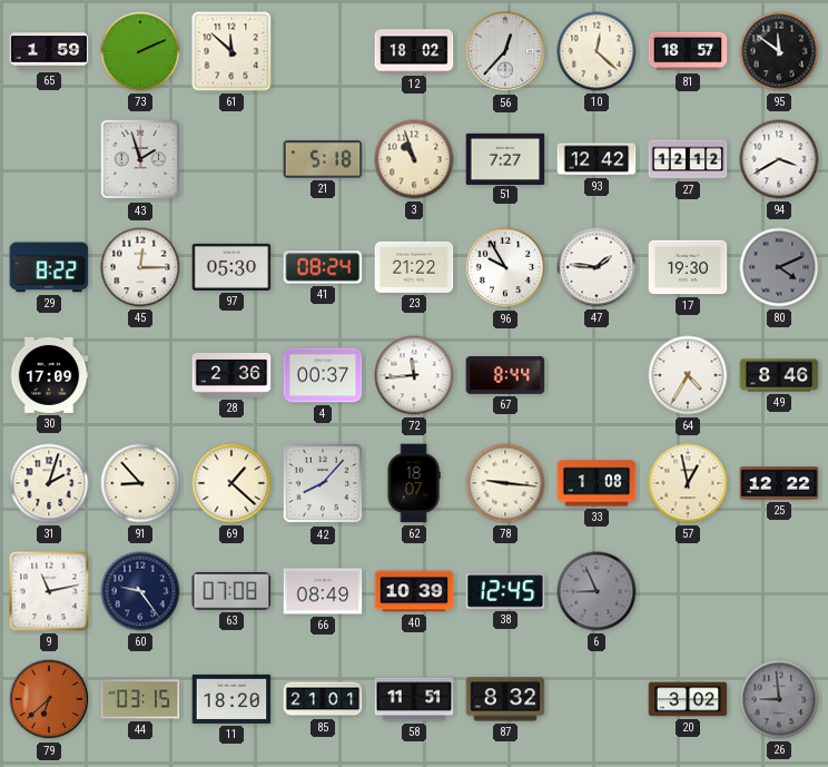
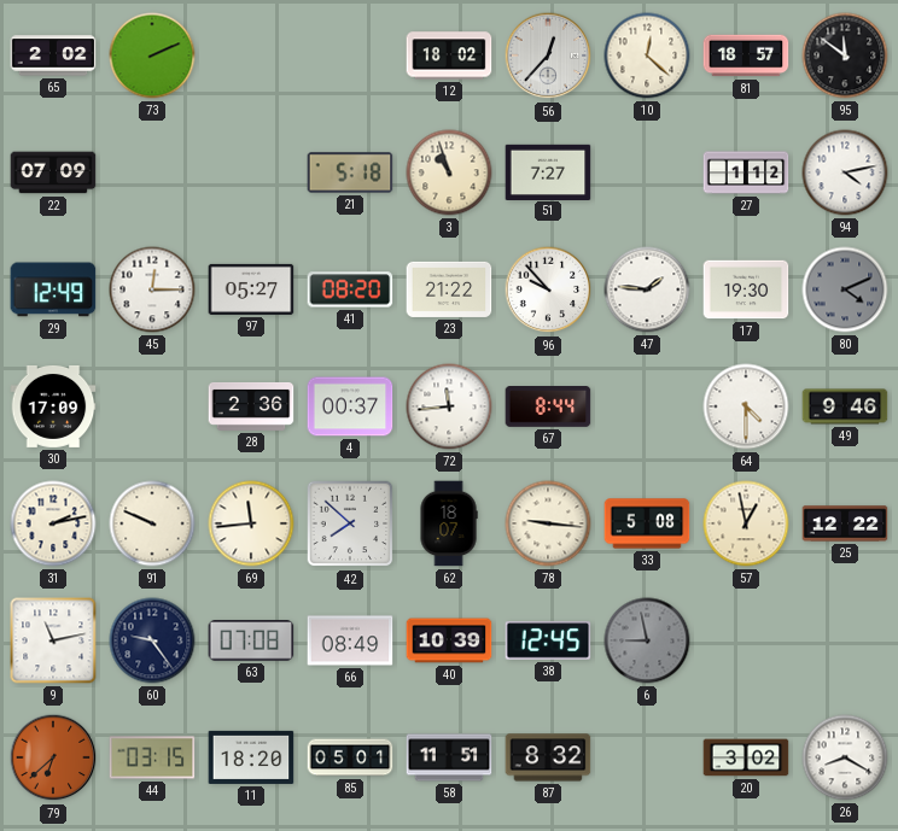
65: 1:59 -> 2:02 (53, 55)
61: 11:52 -> none (231, 51)
22: none -> 07:09 (53, 172)
43: 1:57 -> none (140, 159)
93: 12:42 -> none (597, 159)
27: 12:12 -> 1:12 (746, 172)
94: 3:40 -> 4:13 (845, 172)
29: 8:22 -> 12:49 (53, 289)
97: 05:30 -> 05:27 (251, 289)
41: 08:24 -> 08:20 (350, 289)
96: 9:55 -> 9:53 (548, 289)
64: 4:35 -> 4:30 (746, 406)
49: 8:46 -> 9:46 (845, 406)
31: 2:03 -> 2:13 (53, 523)
91: 8:53 -> 9:49 (152, 523)
69: 1:22 -> 11:44 (251, 523)
42: 8:07 -> 7:52 (350, 523)
33: 1:08 -> 5:08 (647, 523)
6: 8:56 -> 8:58 (647, 640)
85: 21:01 -> 05:01 (350, 757)
26: 8:59 -> 8:20 (845, 757)
26 dial: grey -> white (845, 757)
